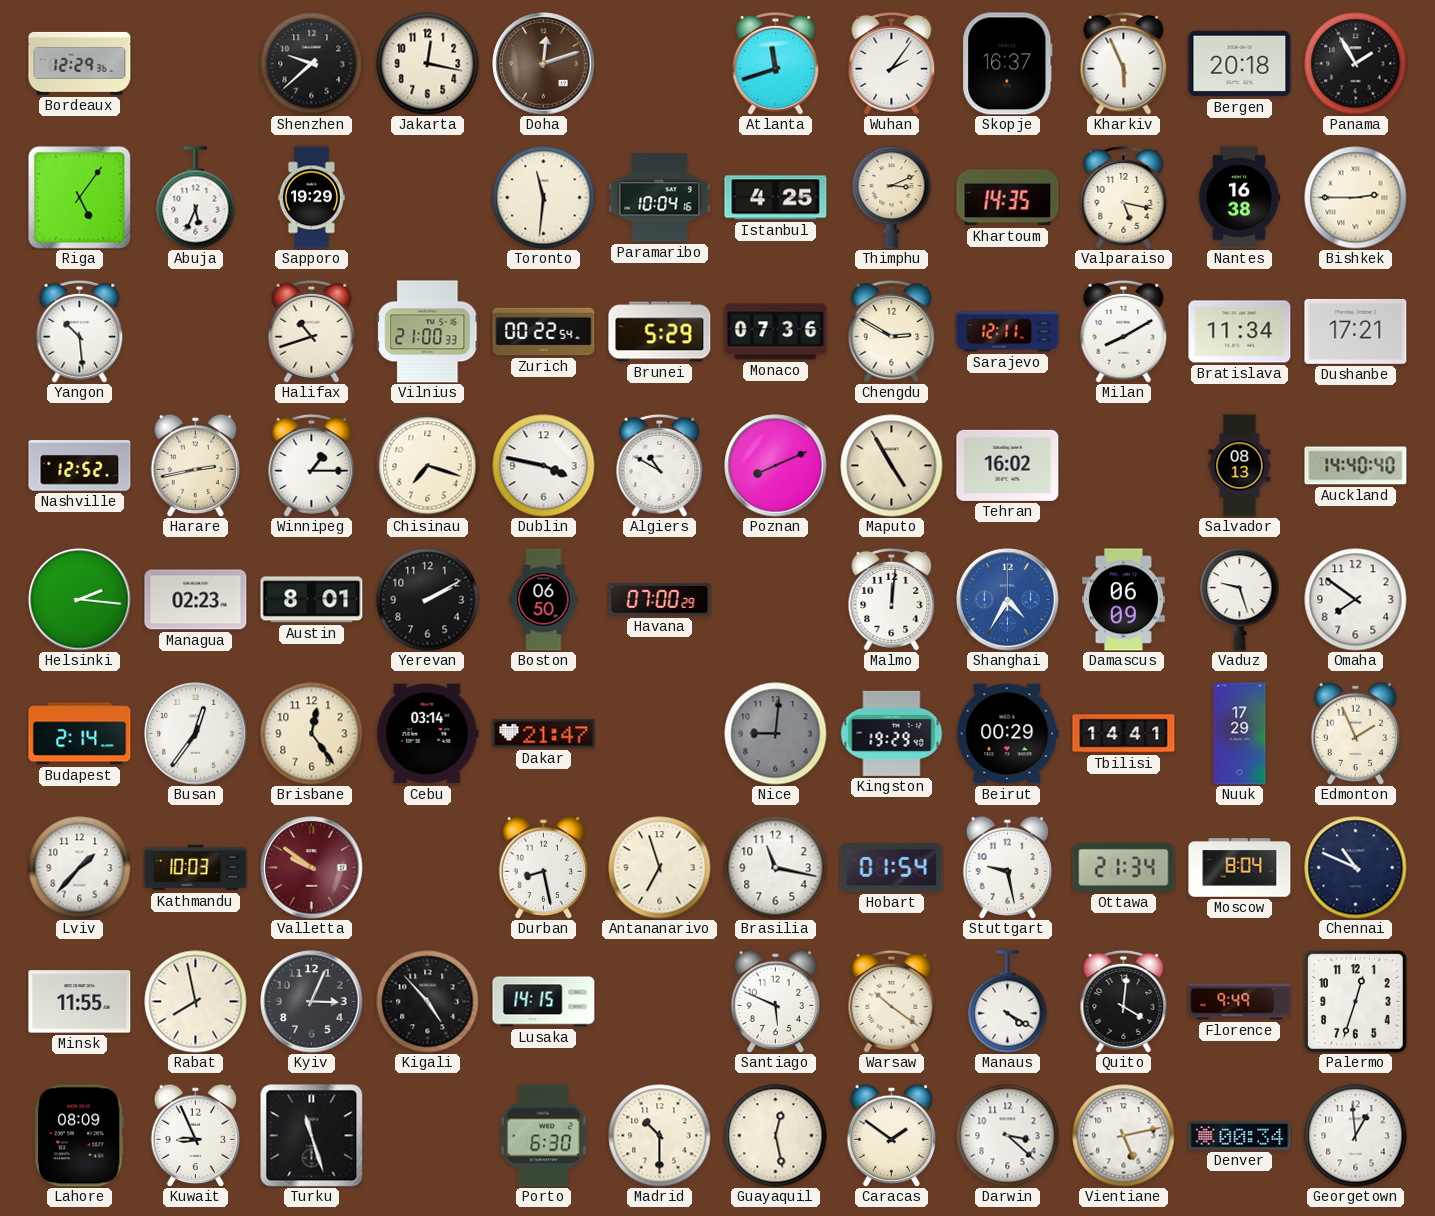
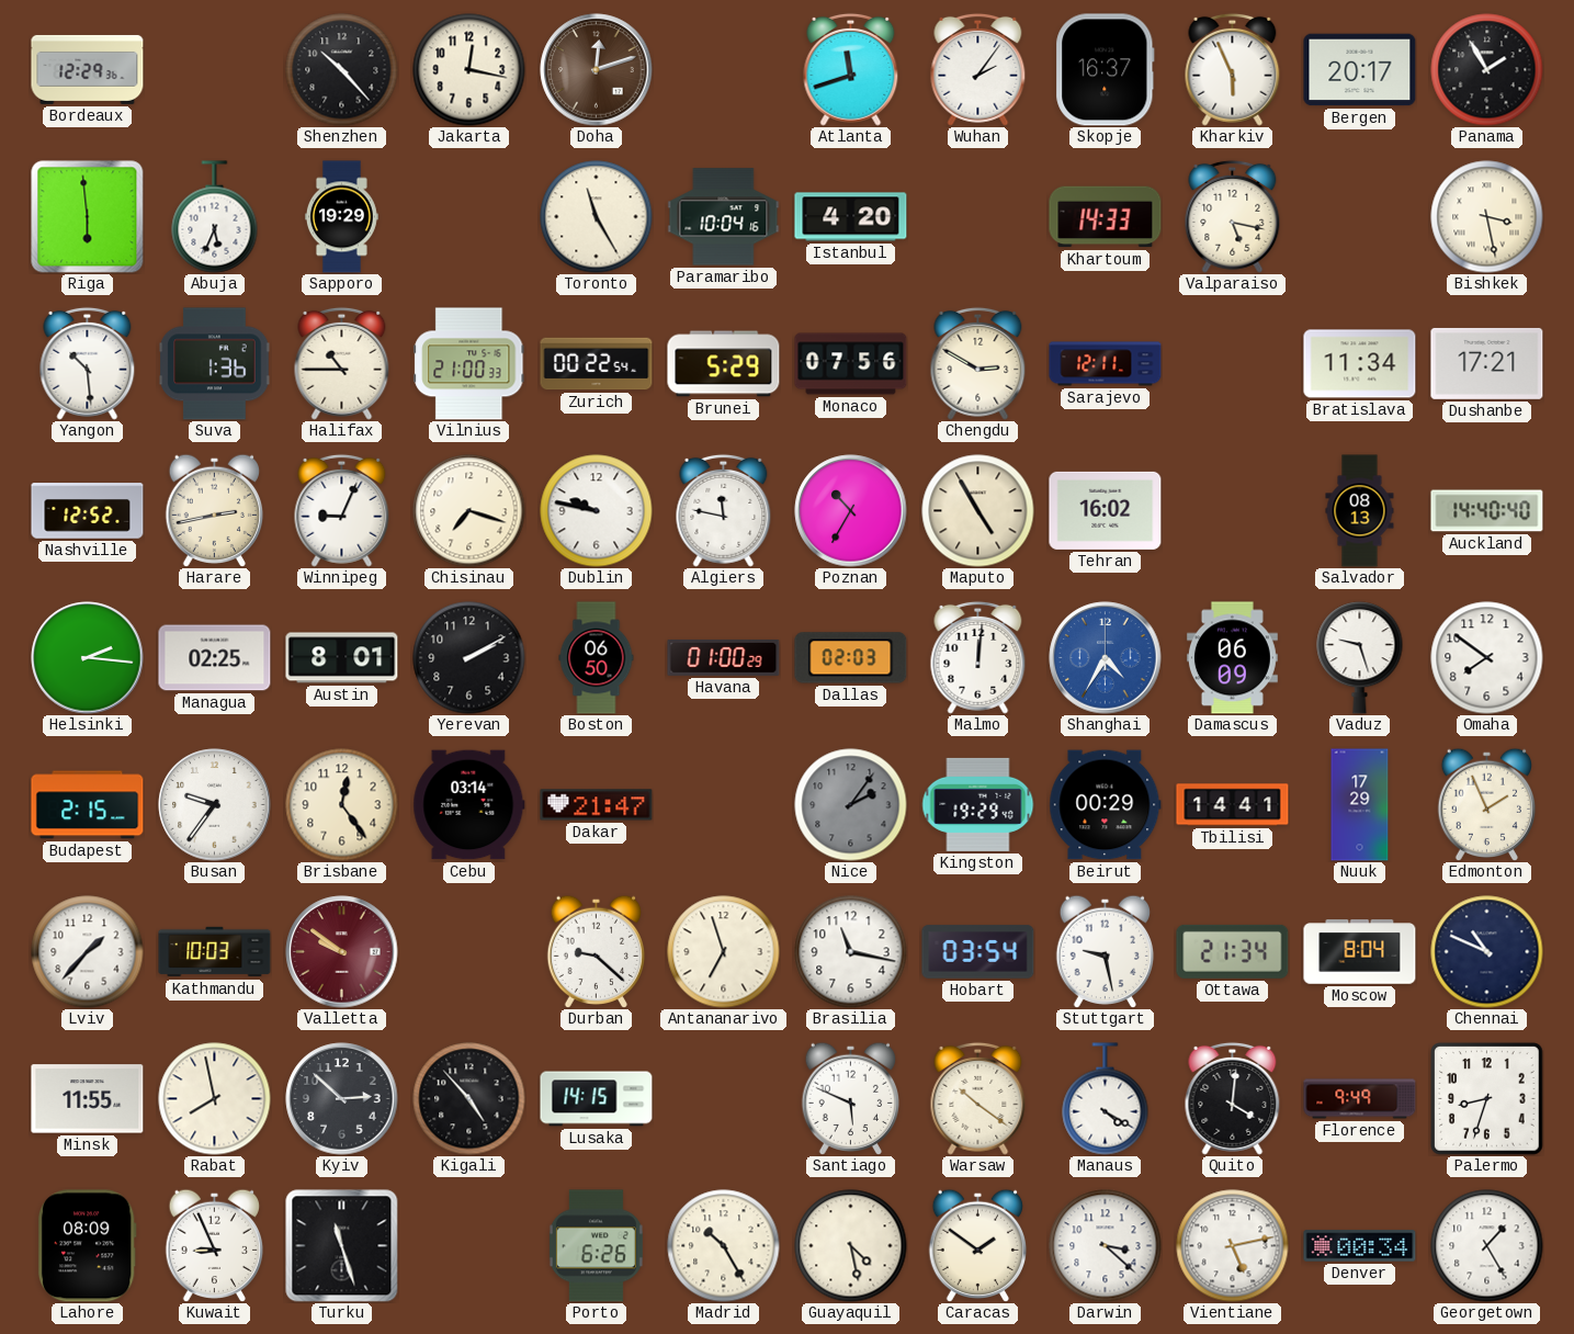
Shenzhen: 9:38 -> 10:23 (342, 70)
Bergen: 20:18 -> 20:17 (1360, 70)
Riga: 5:06 -> 5:59 (88, 217)
Toronto: 11:31 -> 11:25 (597, 217)
Istanbul: 4:25 -> 4:20 (851, 217)
Thimphu: 3:11 -> none (892, 198)
Khartoum: 14:35 -> 14:33 (1106, 217)
Nantes: 16:38 -> none (1239, 198)
Bishkek: 2:45 -> 3:28 (1487, 217)
Suva: none -> 1:36 (215, 364)
Halifax: 10:42 -> 10:45 (342, 363)
Monaco: 07:36 -> 07:56 (851, 364)
Milan: 8:10 -> none (1124, 331)
Winnipeg: 1:15 -> 9:04 (342, 510)
Dublin: 3:47 -> 9:47 (597, 511)
Algiers: 10:50 -> 11:47 (724, 510)
Poznan: 8:11 -> 10:35 (851, 511)
Managua: 02:23 -> 02:25 (215, 658)
Havana: 07:00 -> 01:00 (724, 657)
Dallas: none -> 02:03 (851, 658)
Budapest: 2:14 -> 2:15 (88, 805)
Busan: 12:36 -> 9:36 (215, 805)
Nice: 9:01 -> 2:06 (851, 805)
Durban: 8:28 -> 9:22 (597, 951)
Hobart: 01:54 -> 03:54 (978, 952)
Kyiv: 3:04 -> 2:52 (342, 1099)
Palermo: 12:33 -> 8:33 (1487, 1099)
Porto: 6:30 -> 6:26 (596, 1246)
Madrid: 10:30 -> 10:25 (724, 1246)
Guayaquil: 12:28 -> 4:28 (851, 1246)
Georgetown: 12:59 -> 1:25 (1487, 1246)
